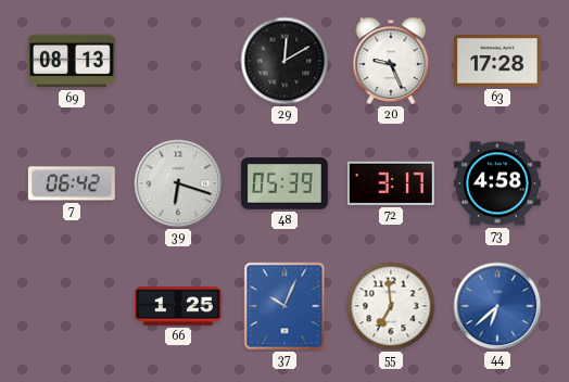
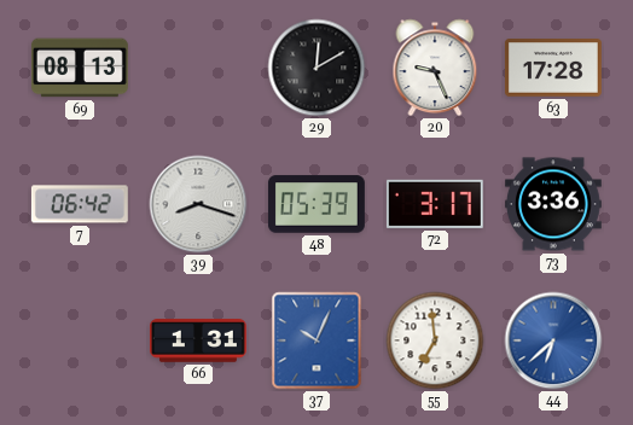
39: 6:18 -> 8:18 (198, 204)
73: 4:58 -> 3:36 (553, 204)
66: 1:25 -> 1:31 (199, 340)
